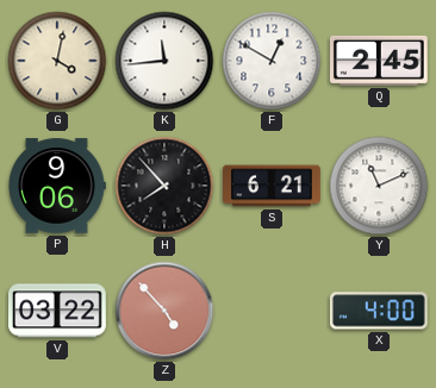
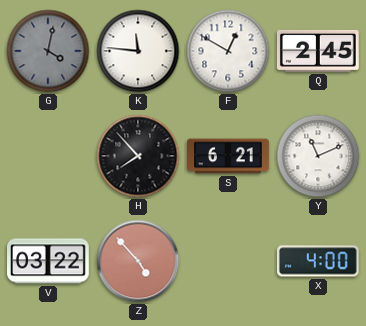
G dial: cream -> grey (48, 51)
K: 11:44 -> 11:46 (138, 51)
P: 9:06 -> none (57, 186)
